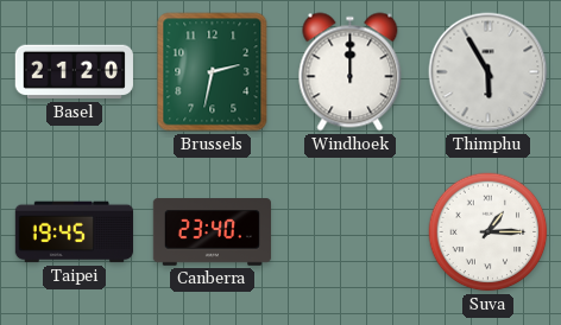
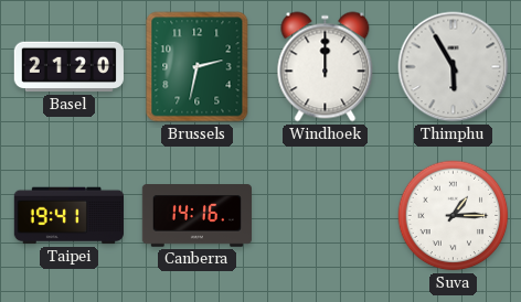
Taipei: 19:45 -> 19:41 (68, 216)
Canberra: 23:40 -> 14:16 (196, 216)
